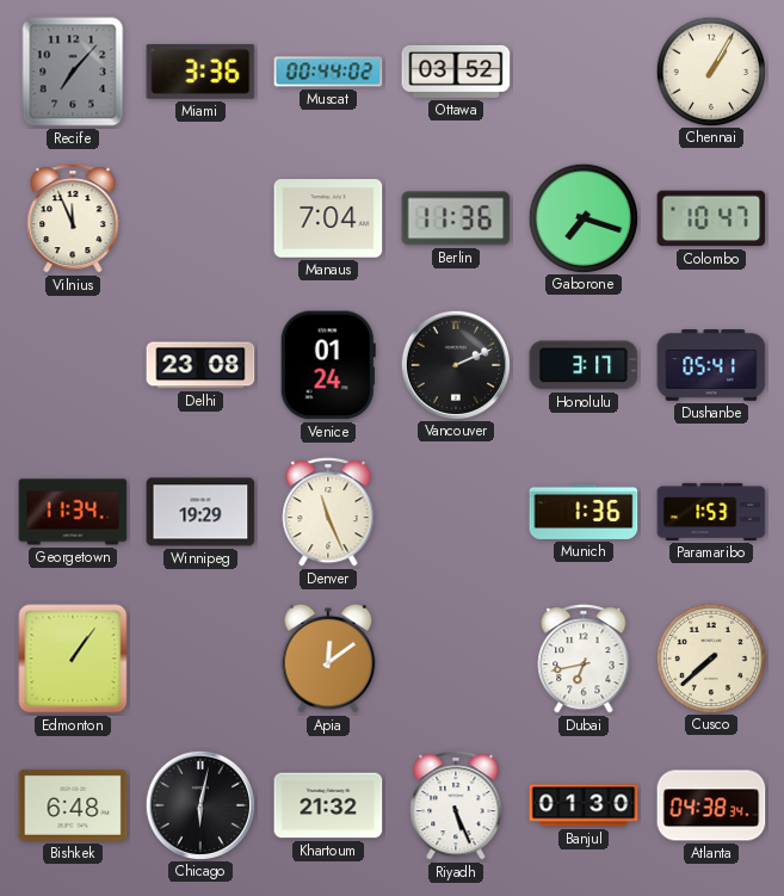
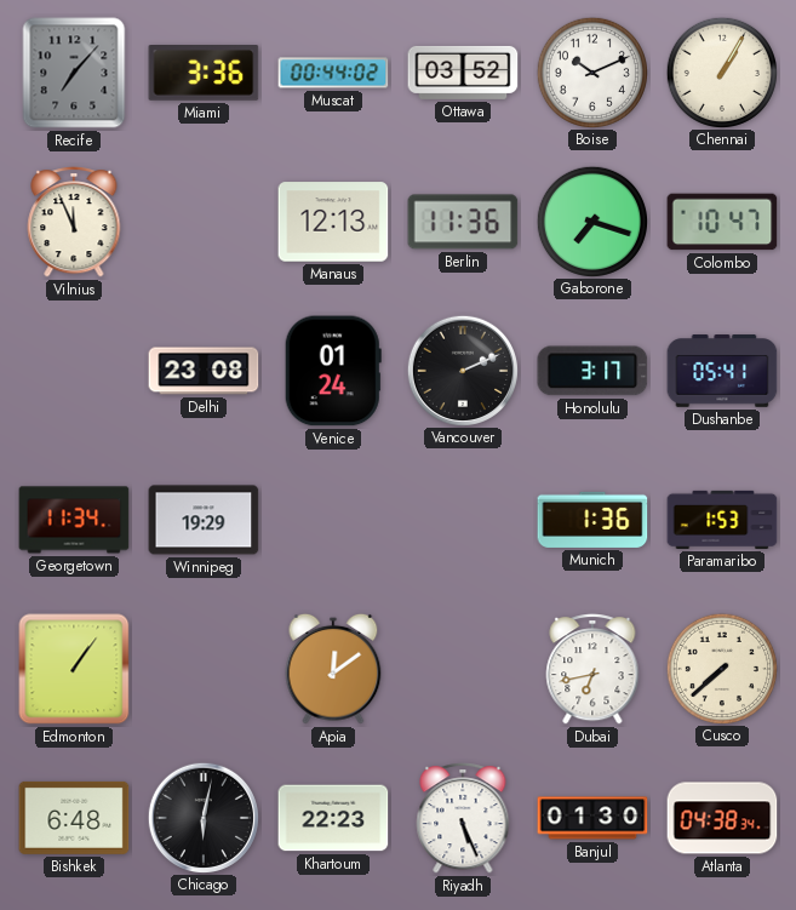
Boise: none -> 10:11 (591, 71)
Manaus: 7:04 -> 12:13 (333, 222)
Denver: 11:26 -> none (328, 513)
Khartoum: 21:32 -> 22:23 (333, 818)
